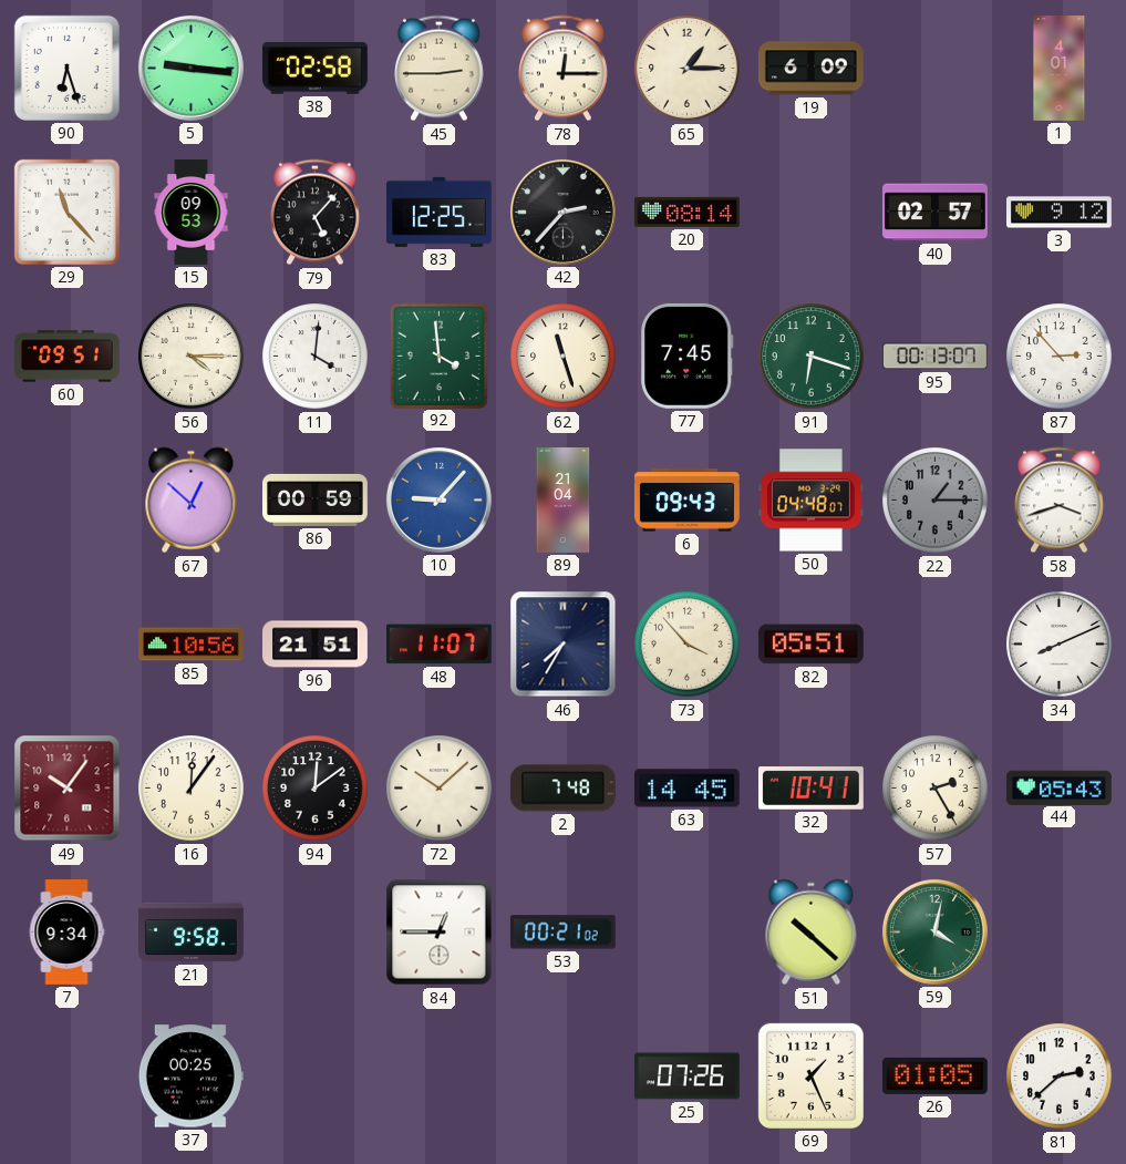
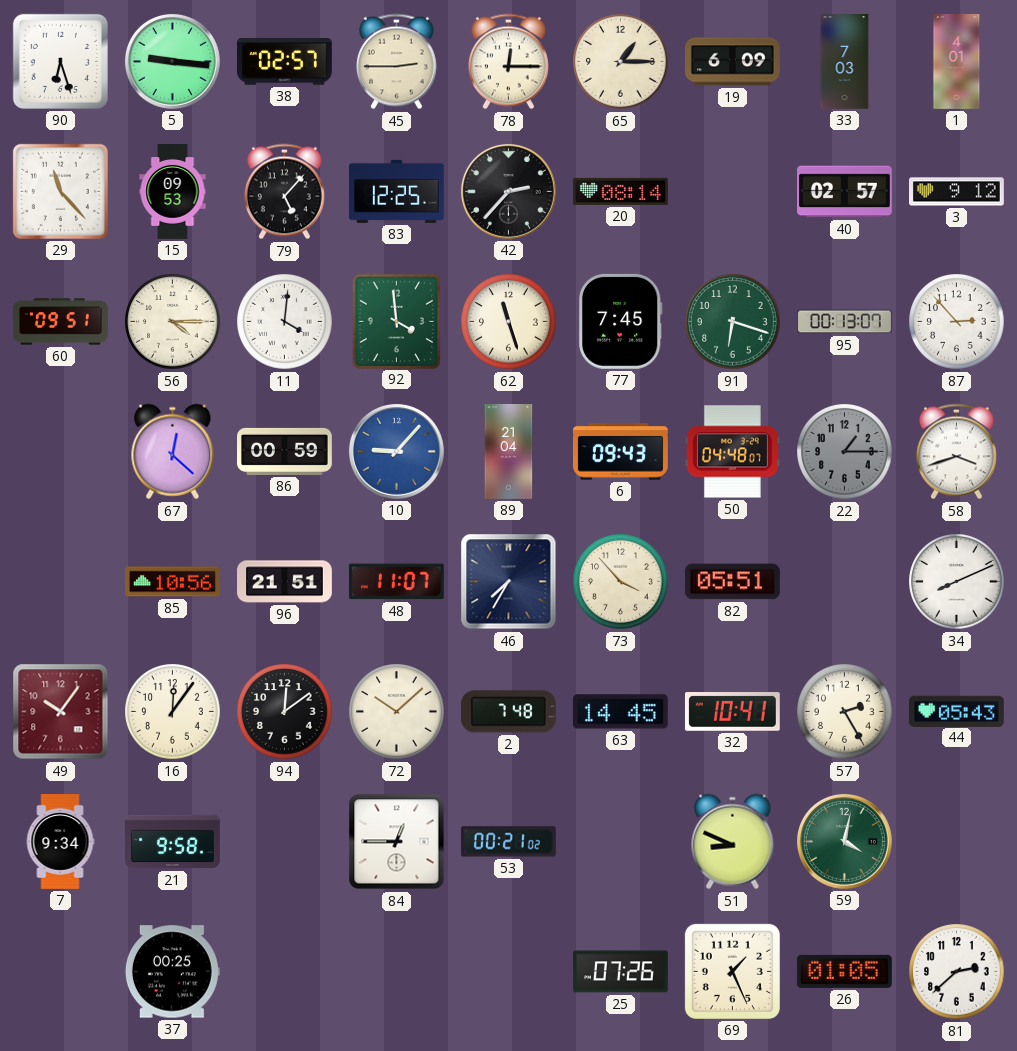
38: 02:58 -> 02:57 (284, 62)
33: none -> 7:03 (845, 62)
67: 12:52 -> 12:22 (173, 452)
51: 10:22 -> 8:49 (733, 842)
